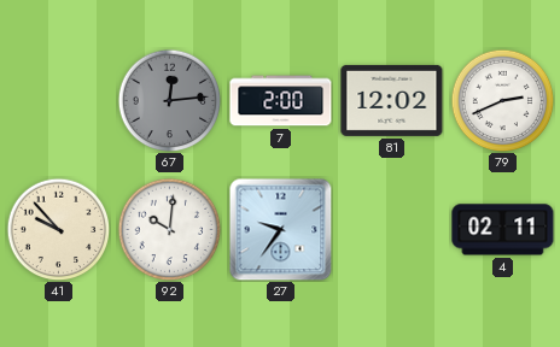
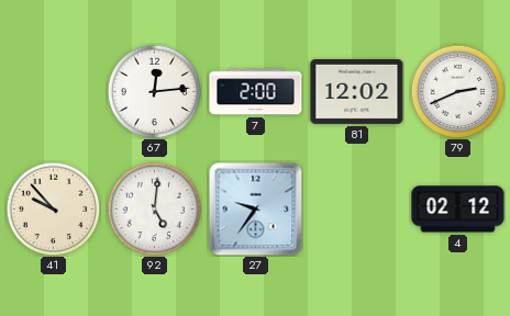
67 dial: grey -> white (154, 91)
92: 10:01 -> 5:01 (154, 208)
4: 02:11 -> 02:12 (458, 210)
